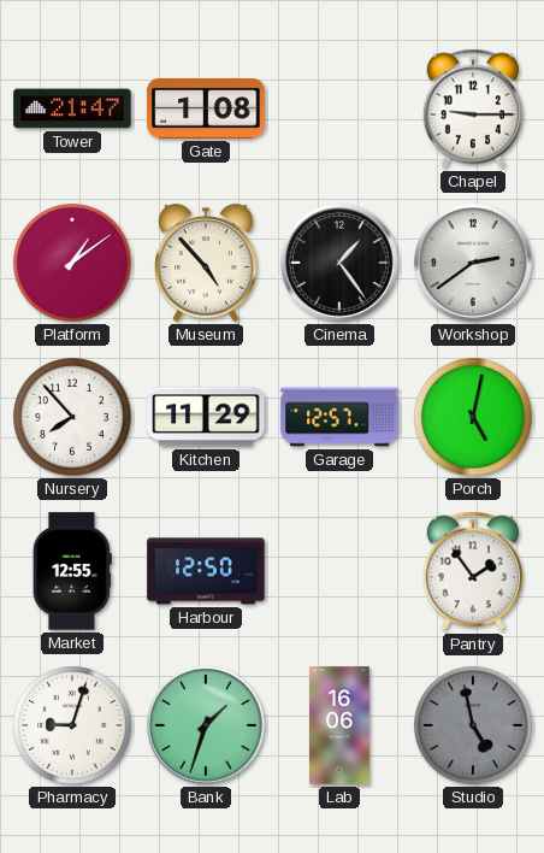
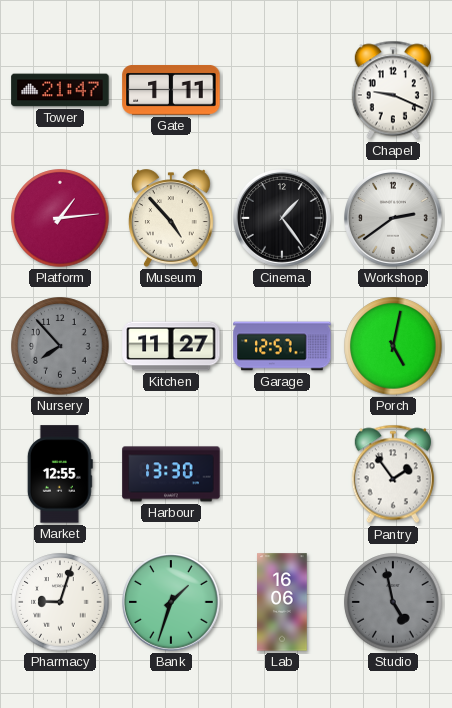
Gate: 1:08 -> 1:11 (171, 91)
Chapel: 9:15 -> 9:19 (393, 90)
Platform: 1:09 -> 1:14 (60, 218)
Nursery dial: white -> grey (60, 346)
Kitchen: 11:29 -> 11:27 (171, 346)
Harbour: 12:50 -> 13:30 (171, 474)
